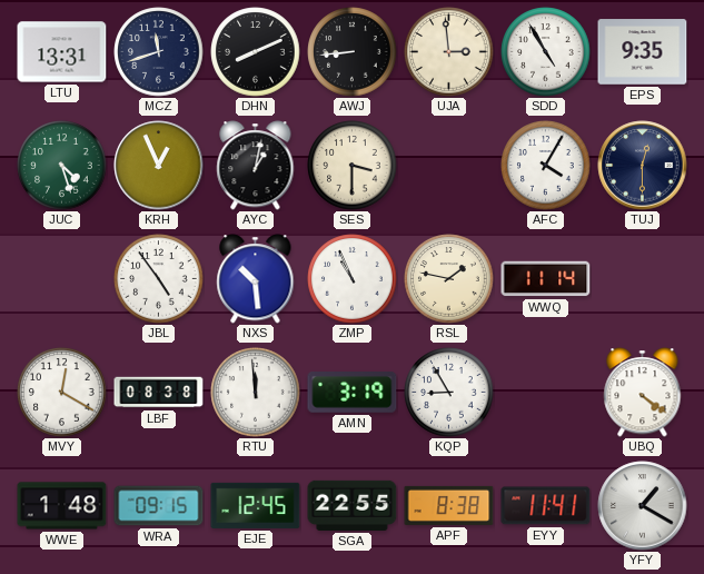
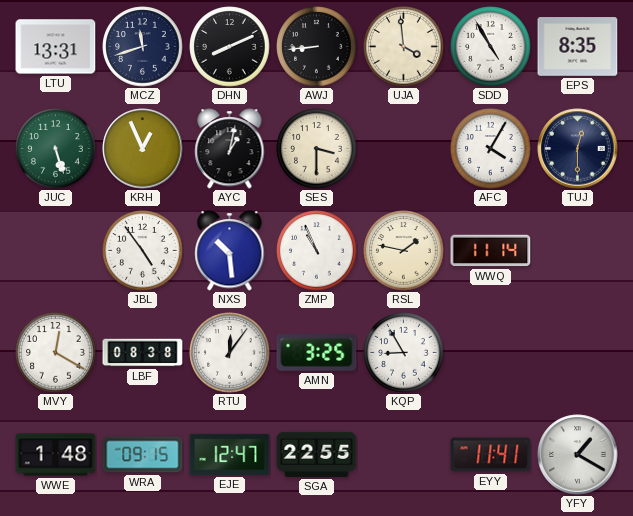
UJA: 2:59 -> 3:59 (404, 47)
EPS: 9:35 -> 8:35 (578, 47)
JUC: 4:27 -> 5:27 (56, 149)
RTU: 11:59 -> 12:06 (230, 353)
AMN: 3:19 -> 3:25 (317, 353)
UBQ: 4:21 -> none (643, 393)
EJE: 12:45 -> 12:47 (230, 454)
APF: 8:38 -> none (449, 505)
